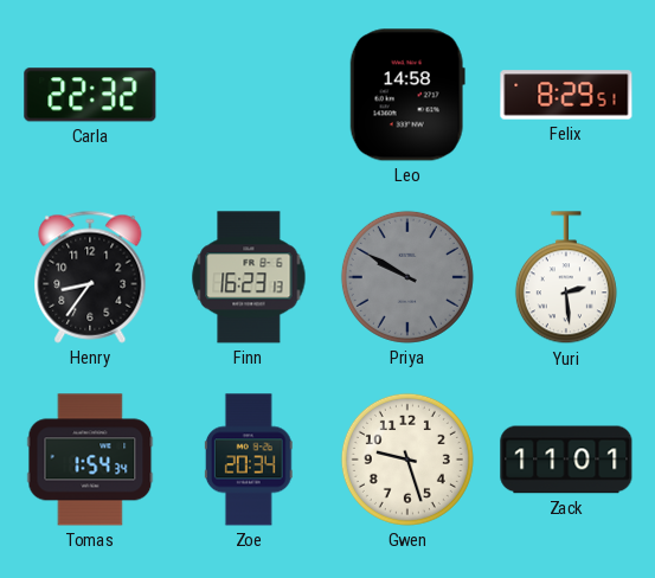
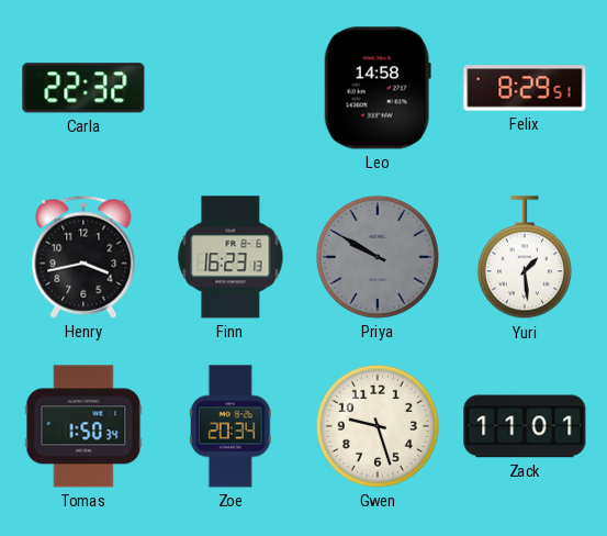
Henry: 8:36 -> 3:43 (83, 257)
Yuri: 2:29 -> 1:29 (525, 258)
Tomas: 1:54 -> 1:50 (83, 426)
